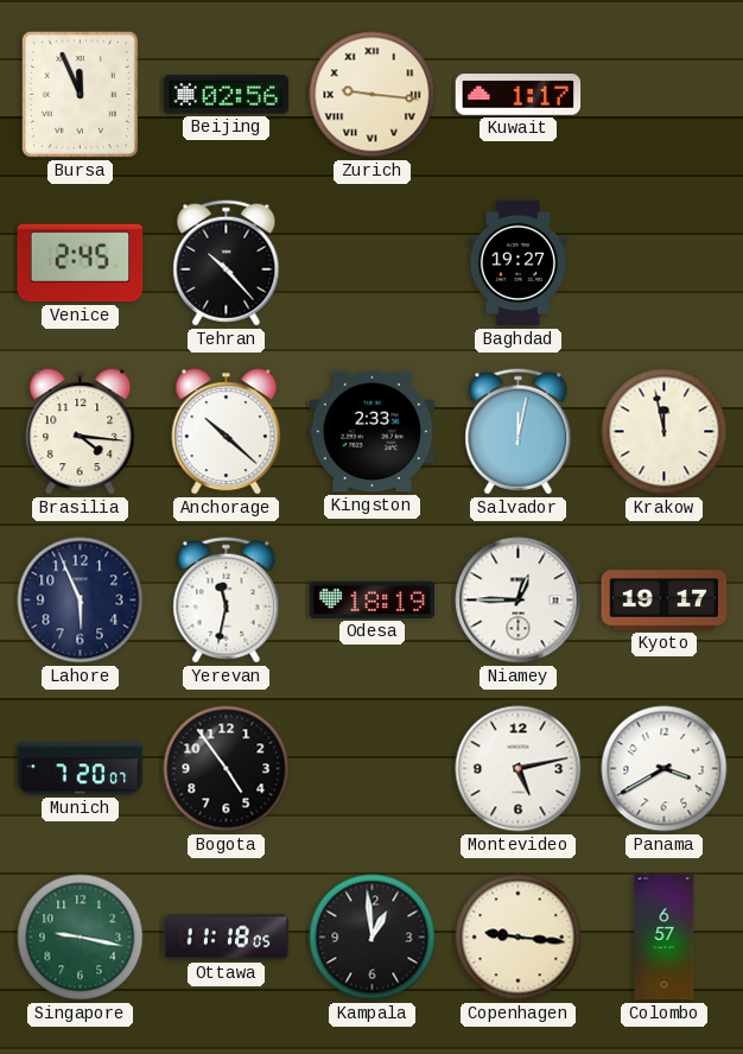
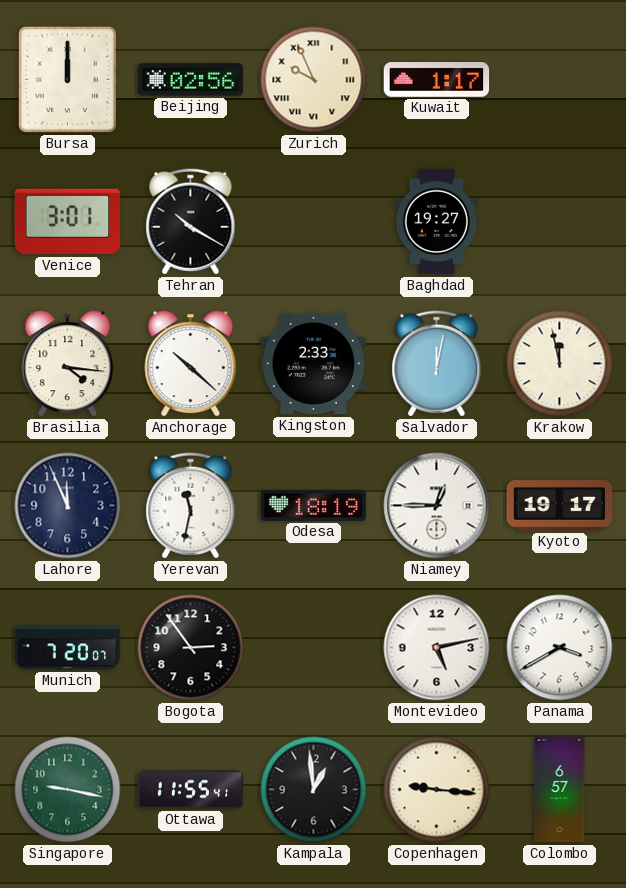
Bursa: 11:56 -> 12:00 (67, 79)
Zurich: 9:16 -> 9:56 (314, 80)
Venice: 2:45 -> 3:01 (68, 222)
Tehran: 10:23 -> 10:20 (191, 222)
Lahore: 5:56 -> 11:56 (68, 506)
Bogota: 4:54 -> 2:54 (191, 648)
Ottawa: 11:18 -> 11:55 (191, 790)
